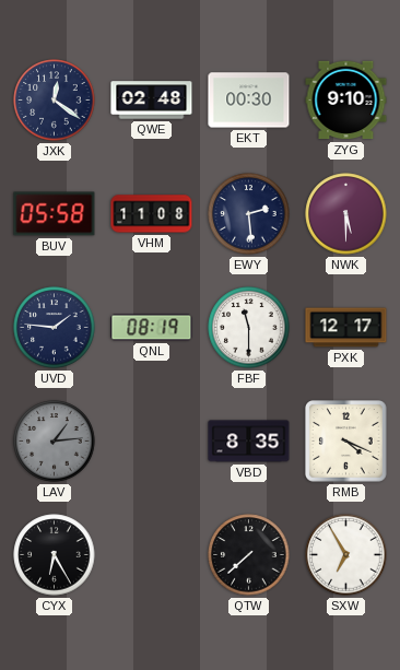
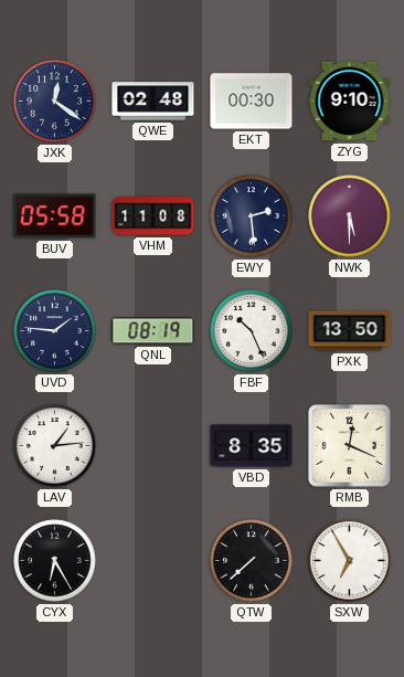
FBF: 11:30 -> 10:26 (252, 331)
PXK: 12:17 -> 13:50 (350, 331)
LAV dial: grey -> white (55, 446)
RMB: 4:19 -> 12:19 (350, 446)
